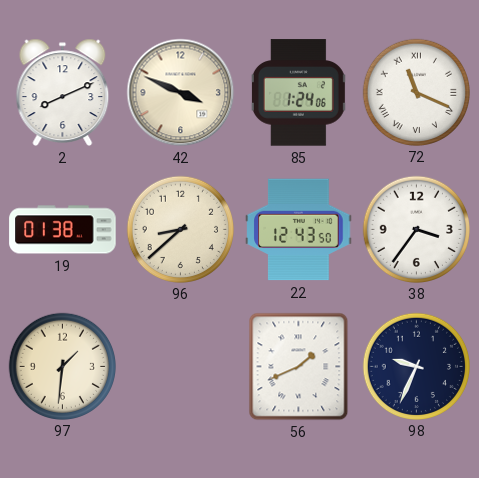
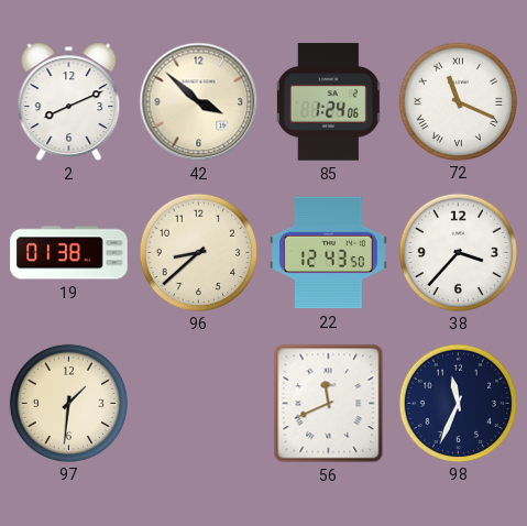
42: 3:49 -> 3:52 (199, 102)
38: 3:36 -> 3:37 (458, 252)
56: 1:41 -> 11:41 (329, 404)
98: 9:34 -> 11:34 (458, 403)
